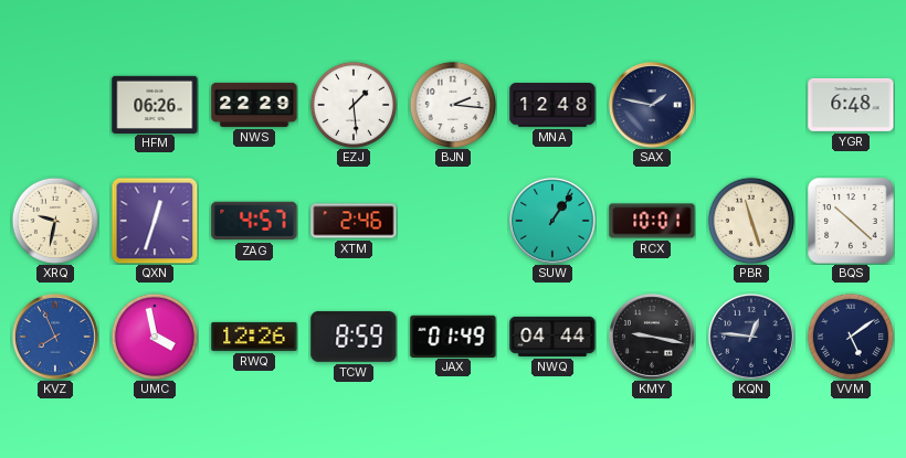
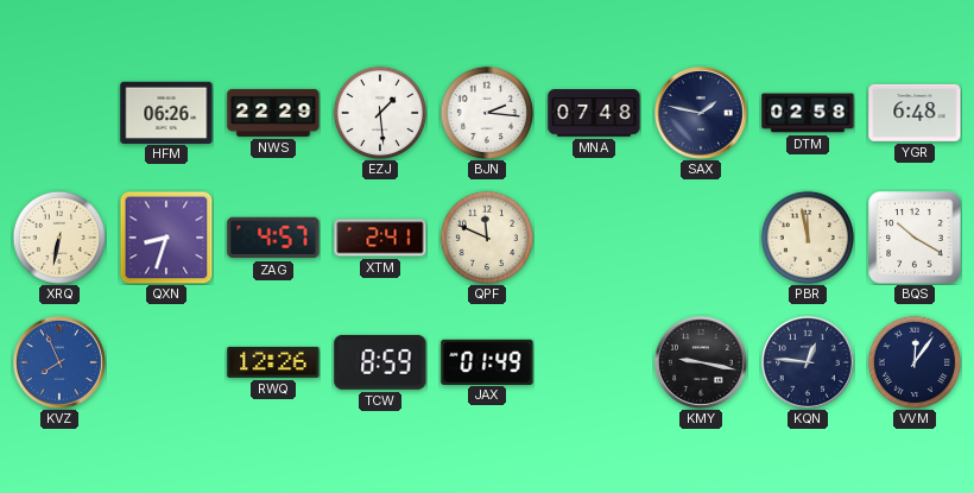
MNA: 12:48 -> 07:48 (594, 113)
DTM: none -> 02:58 (808, 113)
XRQ: 9:32 -> 6:32 (59, 238)
QXN: 12:33 -> 8:33 (166, 238)
XTM: 2:46 -> 2:41 (380, 238)
QPF: none -> 11:49 (487, 238)
SUW: 1:06 -> none (552, 221)
RCX: 10:01 -> none (652, 221)
PBR: 11:27 -> 11:58 (808, 238)
BQS: 10:22 -> 10:20 (915, 238)
UMC: 3:58 -> none (155, 337)
NWQ: 04:44 -> none (552, 337)
VVM: 5:09 -> 12:06 (915, 362)
